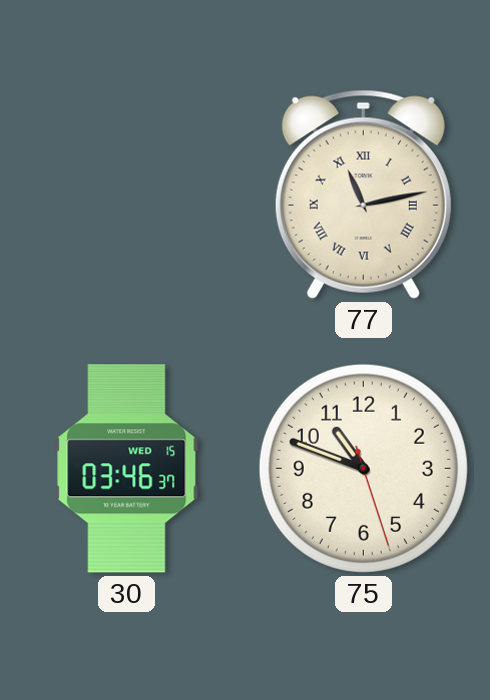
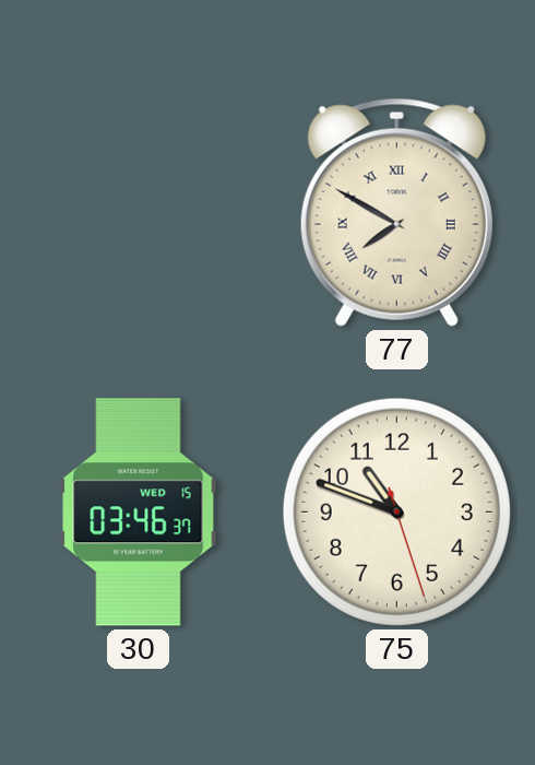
77: 11:13 -> 7:50 (396, 212)
